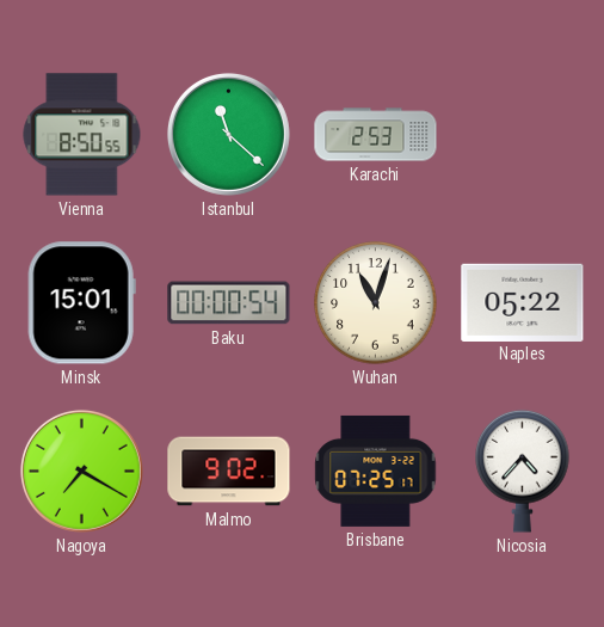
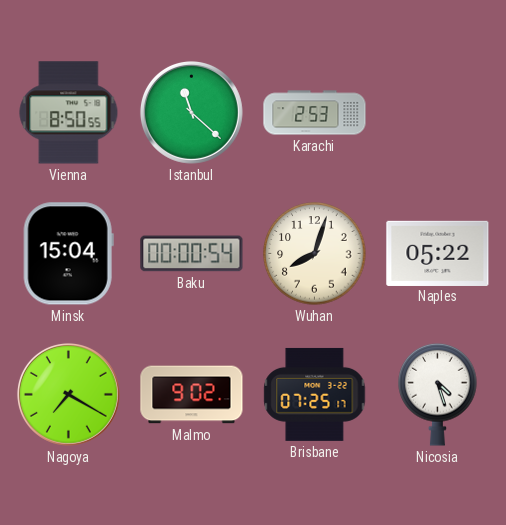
Minsk: 15:01 -> 15:04 (68, 254)
Wuhan: 11:03 -> 8:03 (315, 254)
Nicosia: 4:37 -> 4:27 (438, 394)
